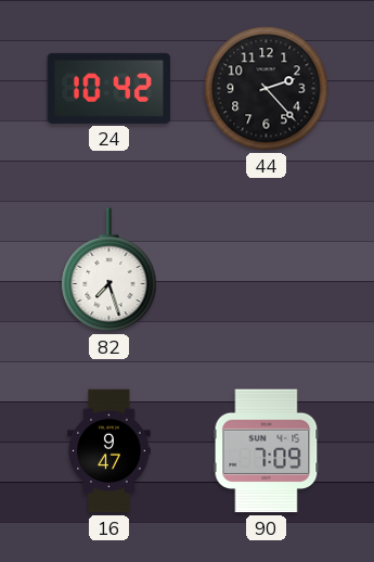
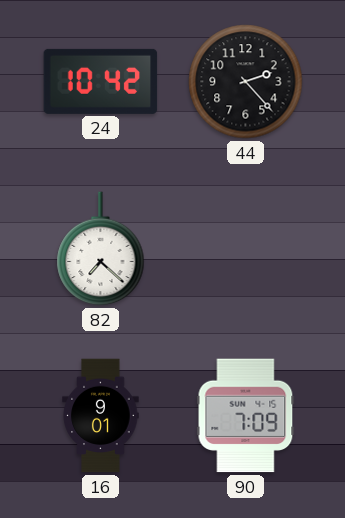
82: 7:27 -> 7:22 (101, 249)
16: 9:47 -> 9:01 (101, 416)
